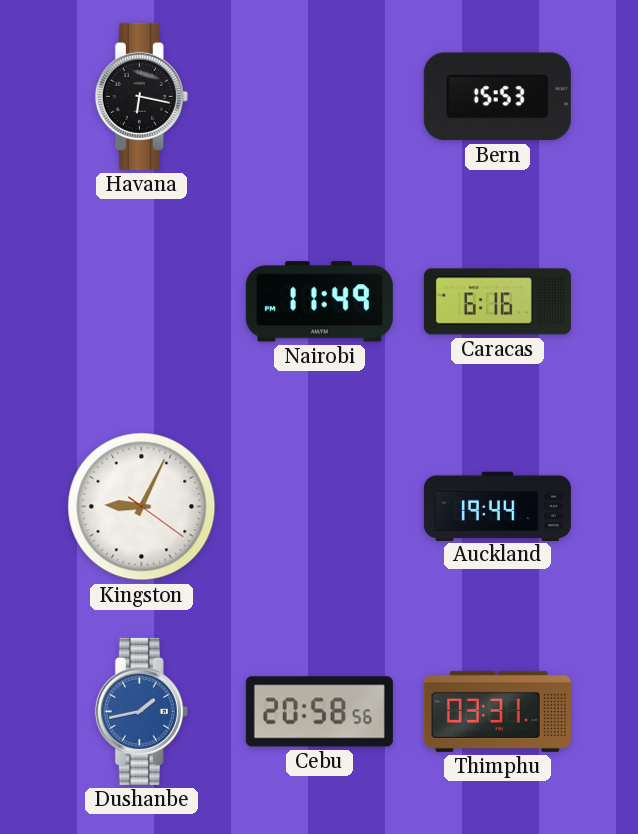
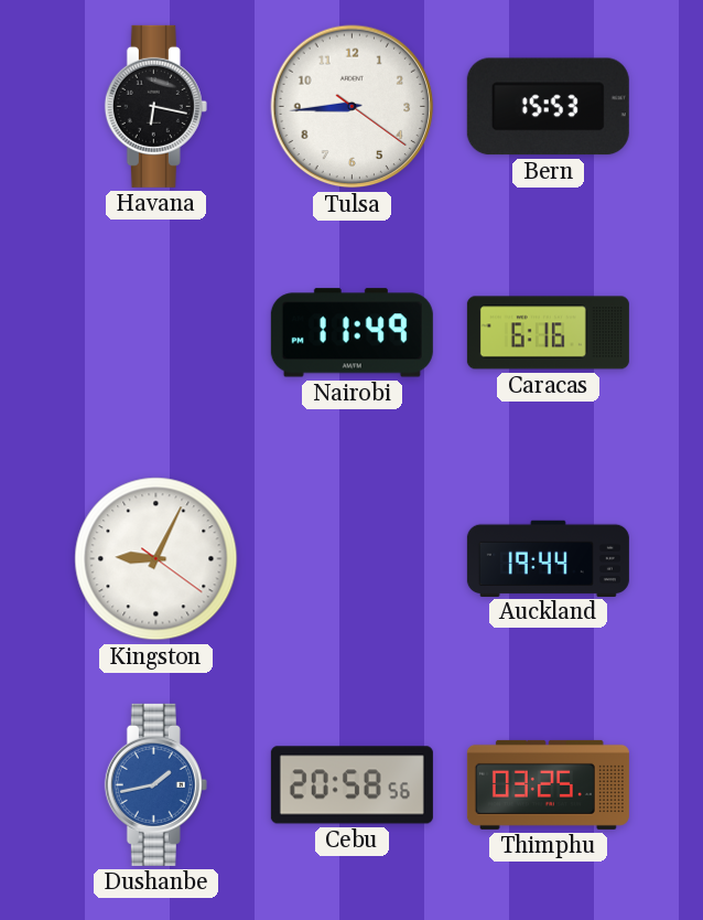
Tulsa: none -> 8:44 (353, 107)
Thimphu: 03:31 -> 03:25 (548, 784)
